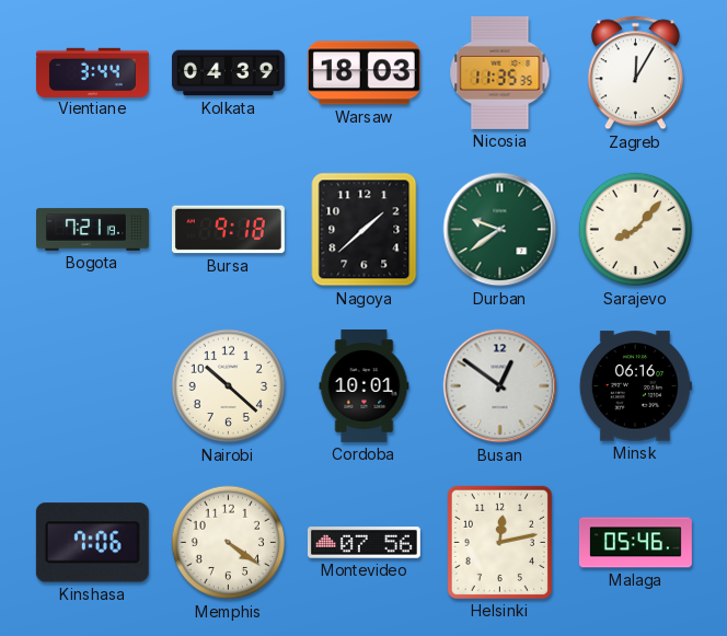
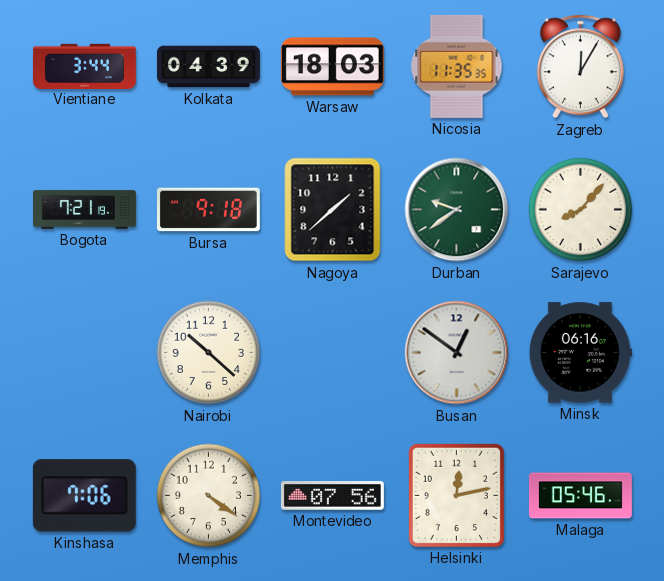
Cordoba: 10:01 -> none (365, 385)
